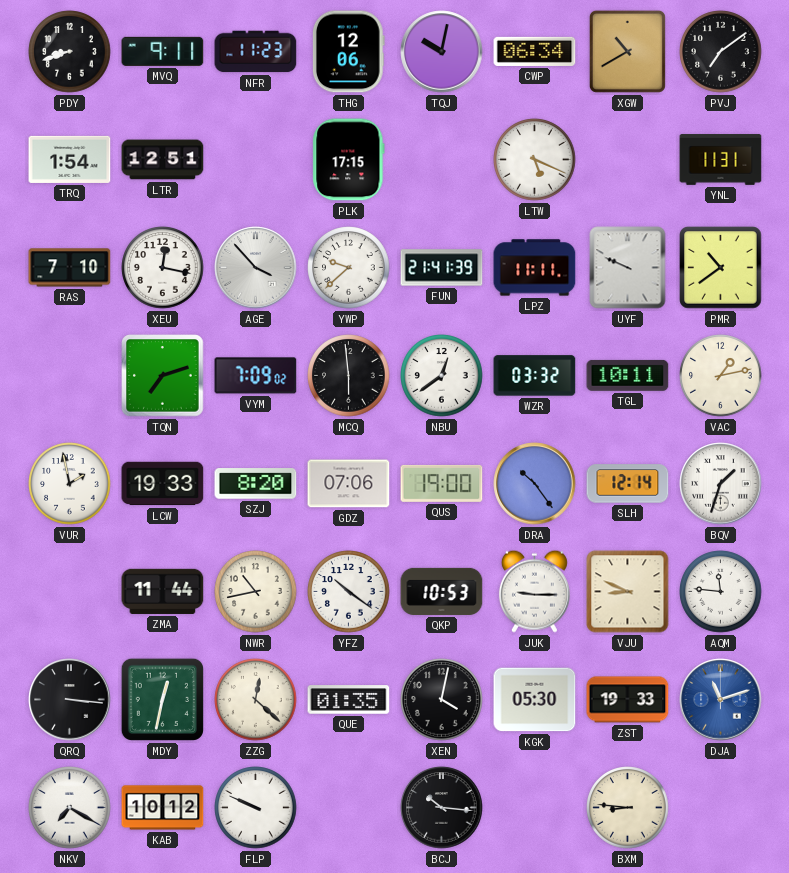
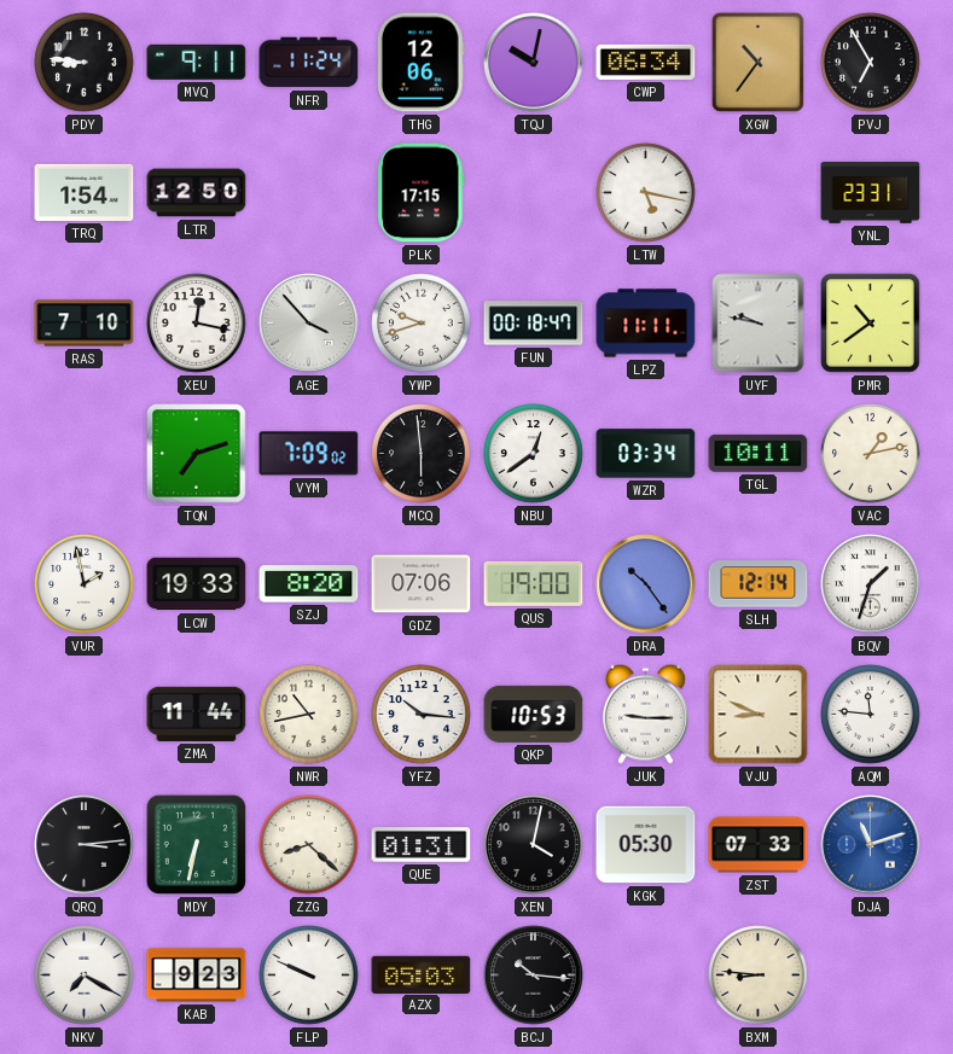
PDY: 8:42 -> 8:46 (85, 63)
NFR: 11:23 -> 11:24 (309, 63)
XGW: 10:40 -> 10:36 (757, 62)
PVJ: 7:09 -> 6:55 (871, 63)
LTR: 12:51 -> 12:50 (197, 193)
LTW: 5:19 -> 5:17 (646, 193)
YNL: 11:31 -> 23:31 (871, 193)
YWP: 9:38 -> 9:42 (422, 324)
FUN: 21:41 -> 00:18 (534, 324)
UYF: 9:49 -> 9:47 (759, 324)
WZR: 03:32 -> 03:34 (646, 454)
YFZ: 10:21 -> 10:16 (422, 715)
QRQ: 3:16 -> 3:14 (85, 845)
MDY: 12:32 -> 6:32 (196, 844)
ZZG: 12:22 -> 8:22 (309, 845)
QUE: 01:35 -> 01:31 (422, 845)
ZST: 19:33 -> 07:33 (759, 845)
KAB: 10:12 -> 9:23 (197, 976)
AZX: none -> 05:03 (422, 974)
